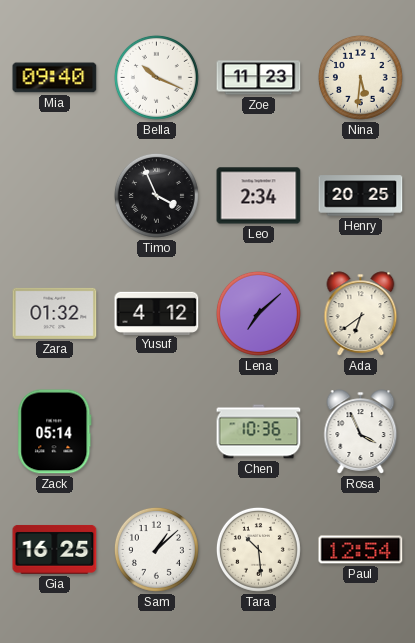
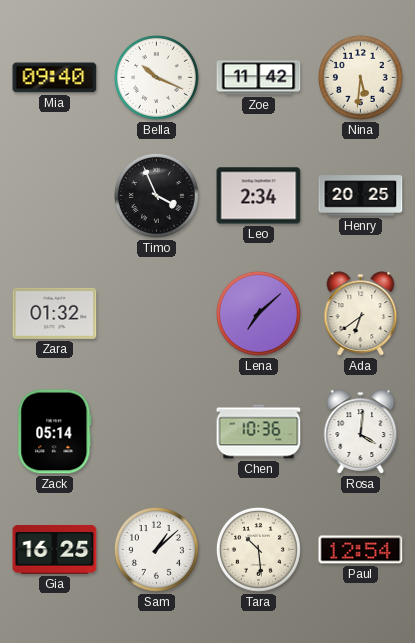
Zoe: 11:23 -> 11:42 (259, 78)
Yusuf: 4:12 -> none (157, 313)
Rosa: 3:56 -> 4:01 (361, 432)
